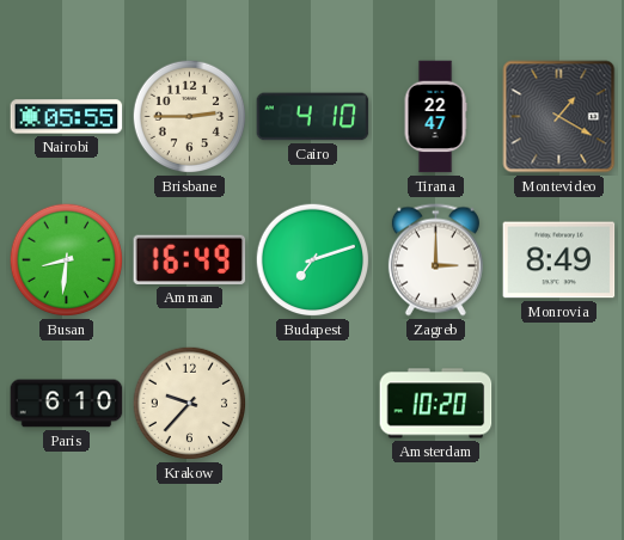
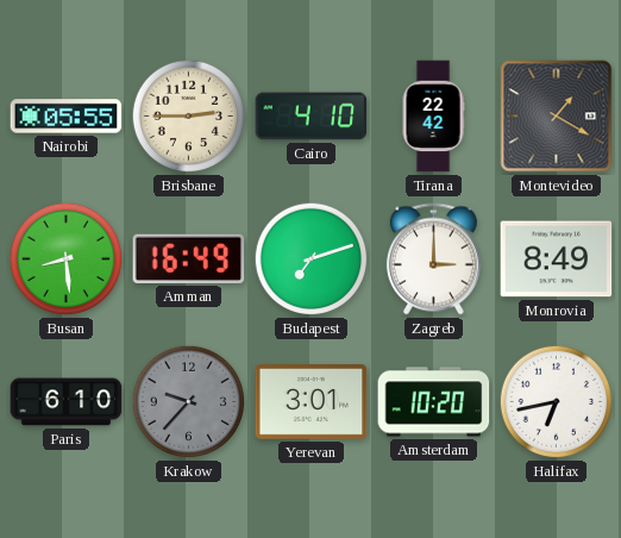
Tirana: 22:47 -> 22:42 (433, 117)
Busan: 8:31 -> 8:29 (67, 259)
Krakow dial: cream -> grey (189, 402)
Yerevan: none -> 3:01 (312, 402)
Halifax: none -> 6:43 (557, 402)
